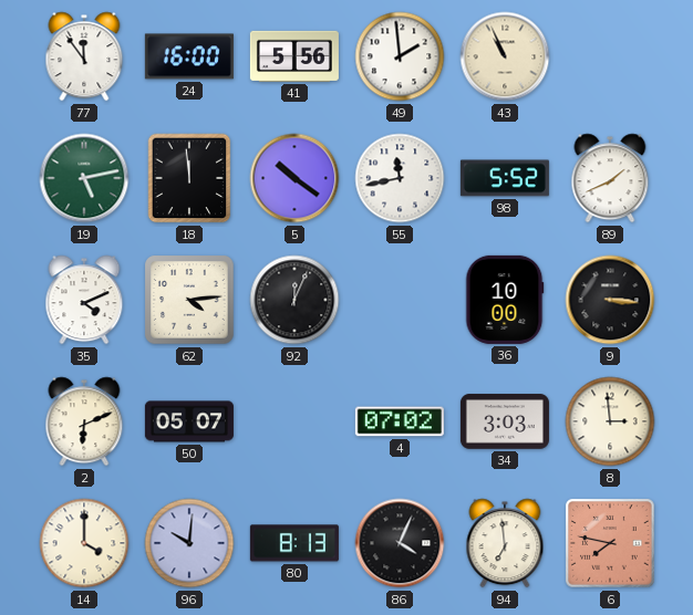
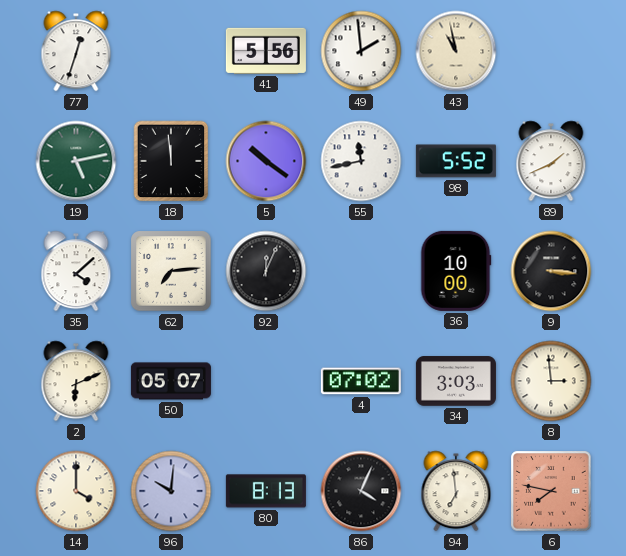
77: 11:54 -> 12:33 (76, 51)
24: 16:00 -> none (189, 56)
43: 10:56 -> 10:58 (456, 51)
35: 4:11 -> 4:08 (76, 271)
62: 4:14 -> 7:14 (171, 271)
